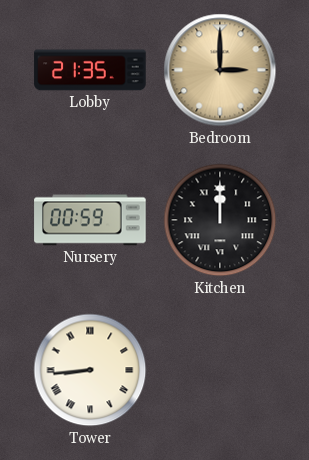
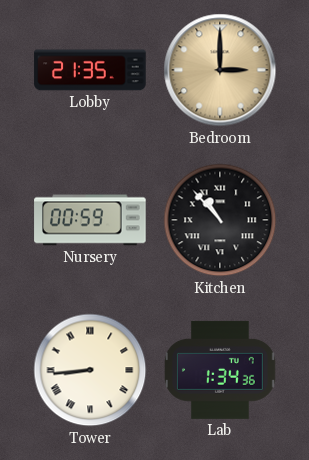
Kitchen: 12:00 -> 10:53 (220, 220)
Lab: none -> 1:34 (220, 370)
